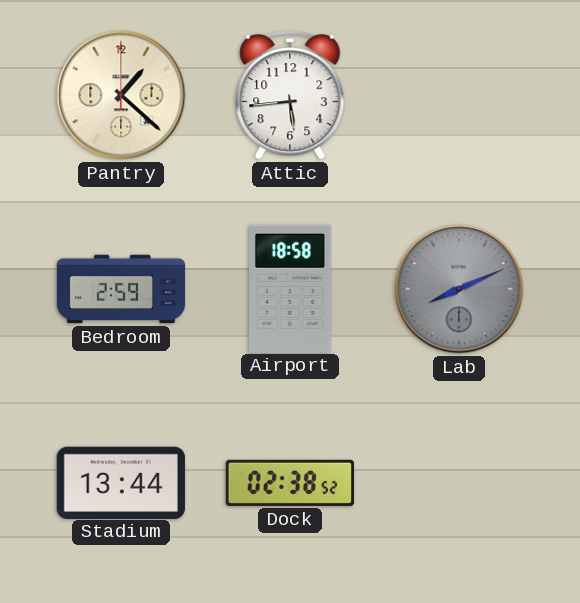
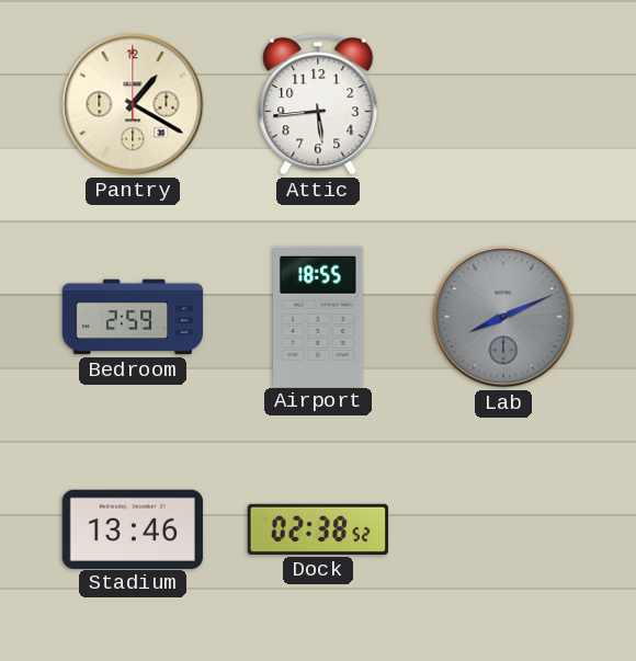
Pantry: 1:22 -> 1:20 (133, 104)
Airport: 18:58 -> 18:55 (318, 316)
Stadium: 13:44 -> 13:46 (133, 528)
